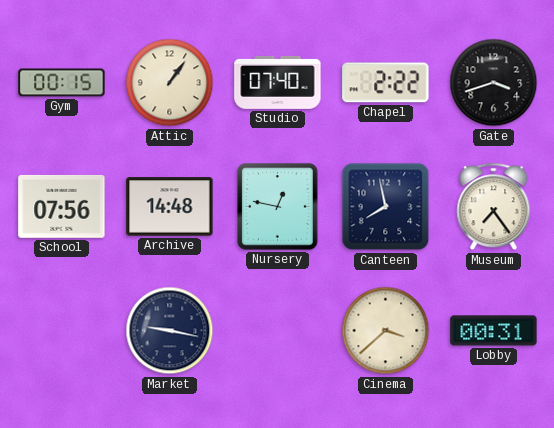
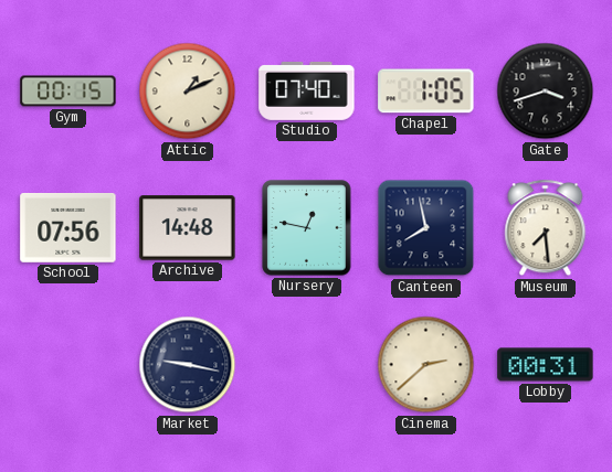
Attic: 1:06 -> 1:11 (188, 92)
Chapel: 2:22 -> 1:05 (426, 92)
Museum: 7:24 -> 7:29 (546, 228)
Cinema: 3:38 -> 2:38 (426, 365)
